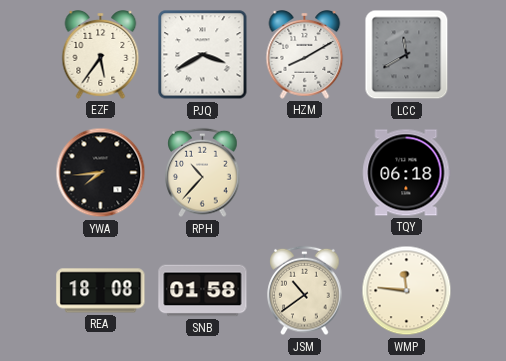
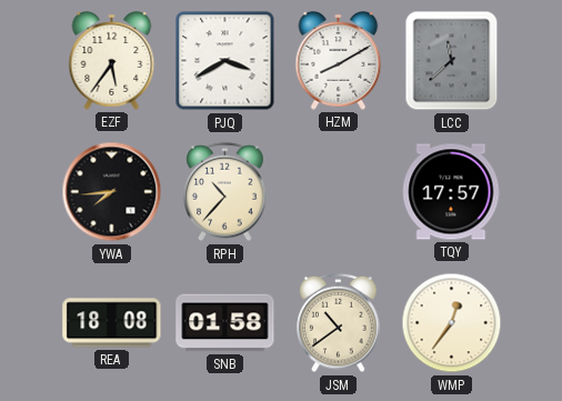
LCC: 11:40 -> 11:38 (452, 61)
TQY: 06:18 -> 17:57 (452, 192)
WMP: 11:46 -> 12:36 (452, 323)
